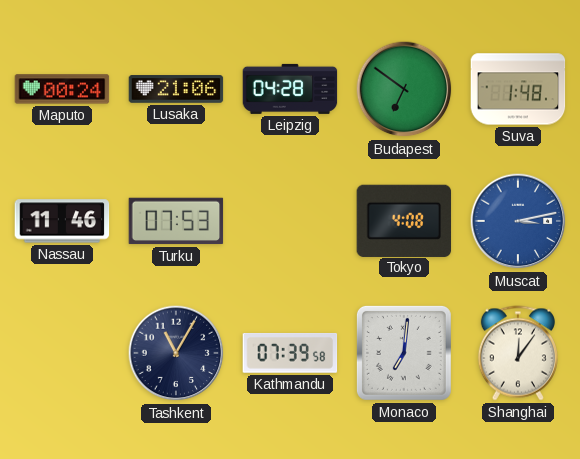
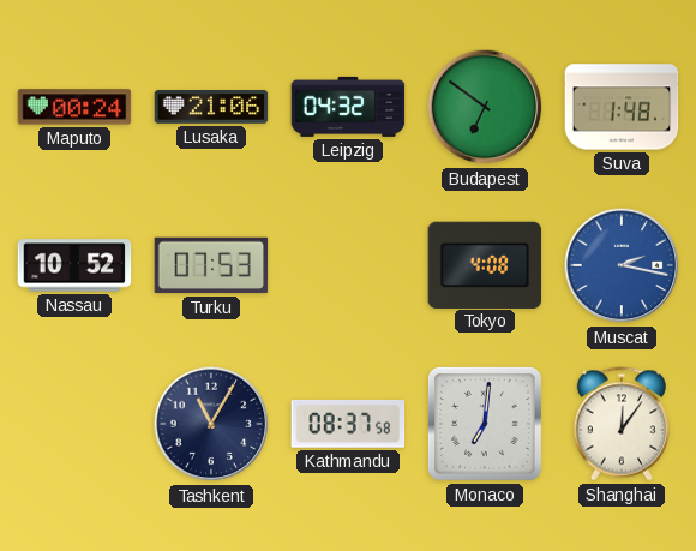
Leipzig: 04:28 -> 04:32 (348, 107)
Nassau: 11:46 -> 10:52 (74, 265)
Muscat: 3:13 -> 2:17 (622, 265)
Kathmandu: 07:39 -> 08:37 (348, 424)
